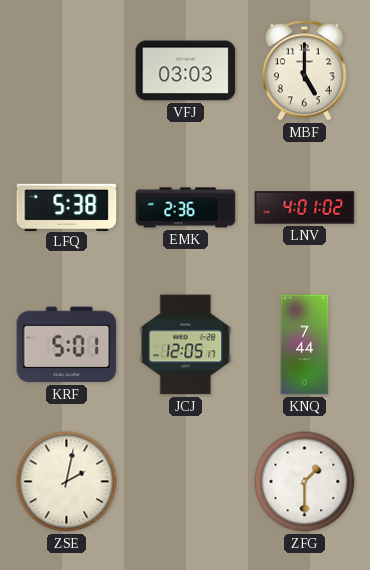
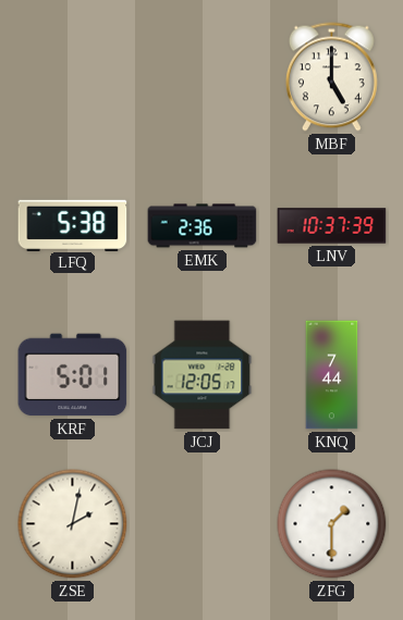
VFJ: 03:03 -> none (186, 71)
LNV: 4:01 -> 10:37 (332, 226)
